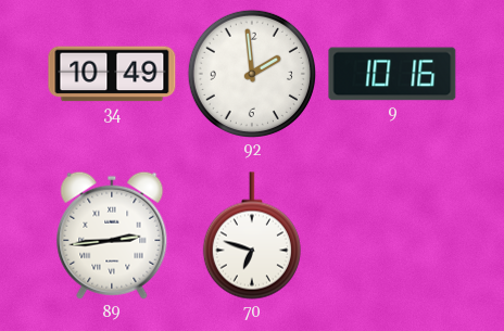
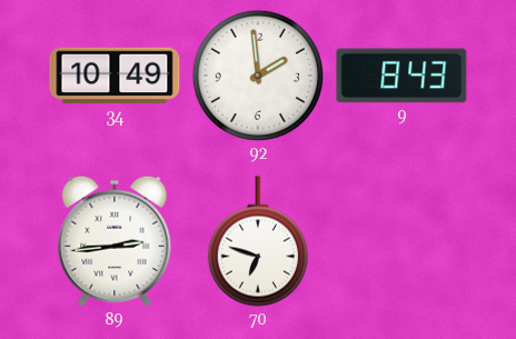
9: 10:16 -> 8:43 (401, 76)
